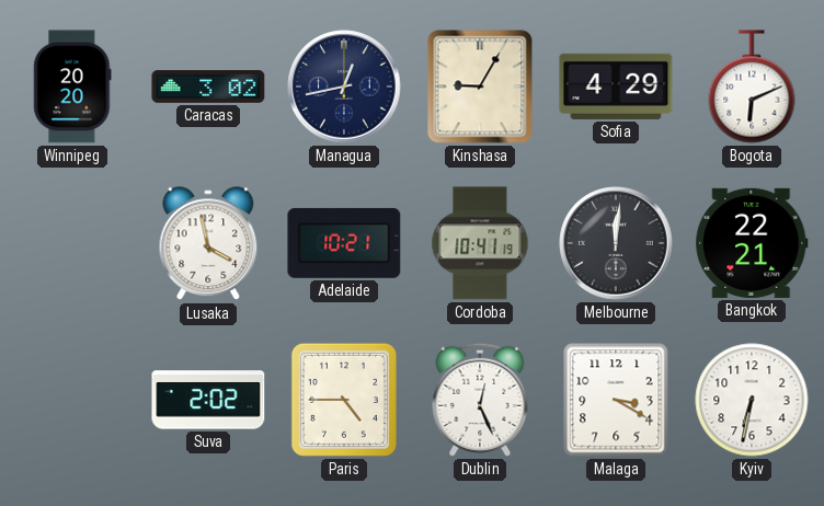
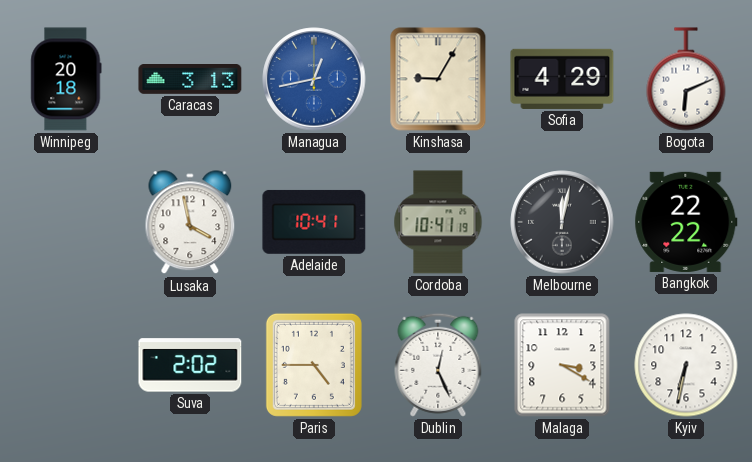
Winnipeg: 20:20 -> 20:18 (66, 79)
Caracas: 3:02 -> 3:13 (190, 80)
Managua dial: navy -> blue (314, 79)
Adelaide: 10:21 -> 10:41 (314, 222)
Melbourne: 12:01 -> 12:02 (562, 222)
Bangkok: 22:21 -> 22:22 (686, 222)
